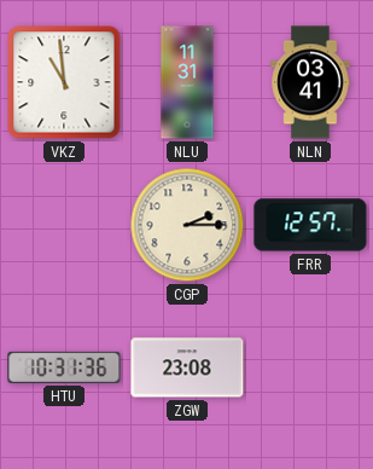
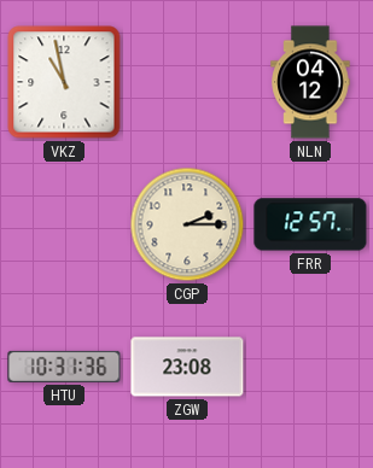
VKZ: 10:59 -> 10:58 (64, 82)
NLU: 11:31 -> none (187, 82)
NLN: 03:41 -> 04:12 (310, 82)
